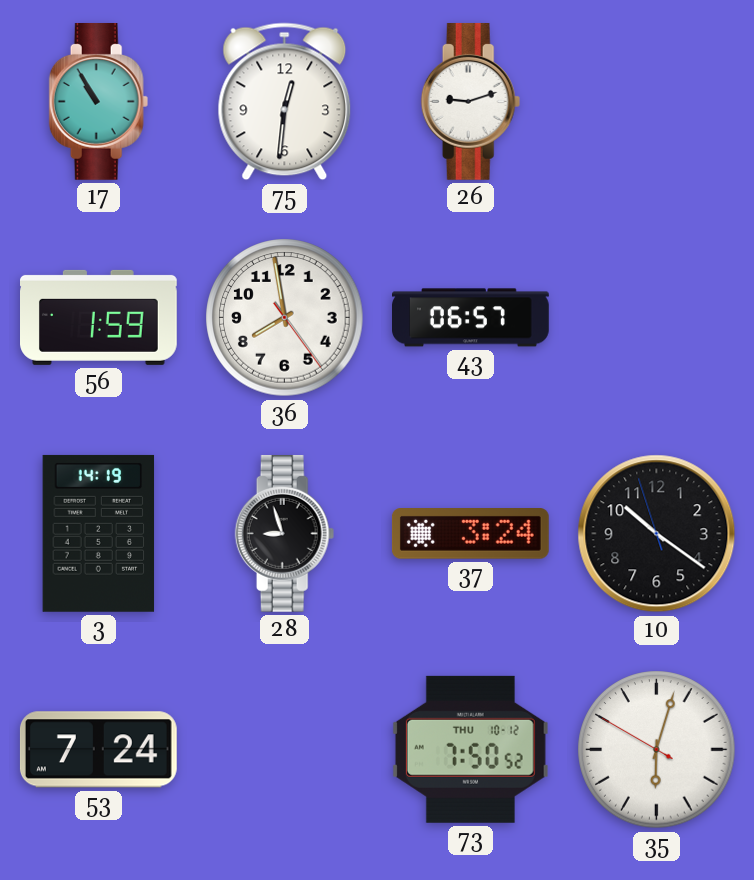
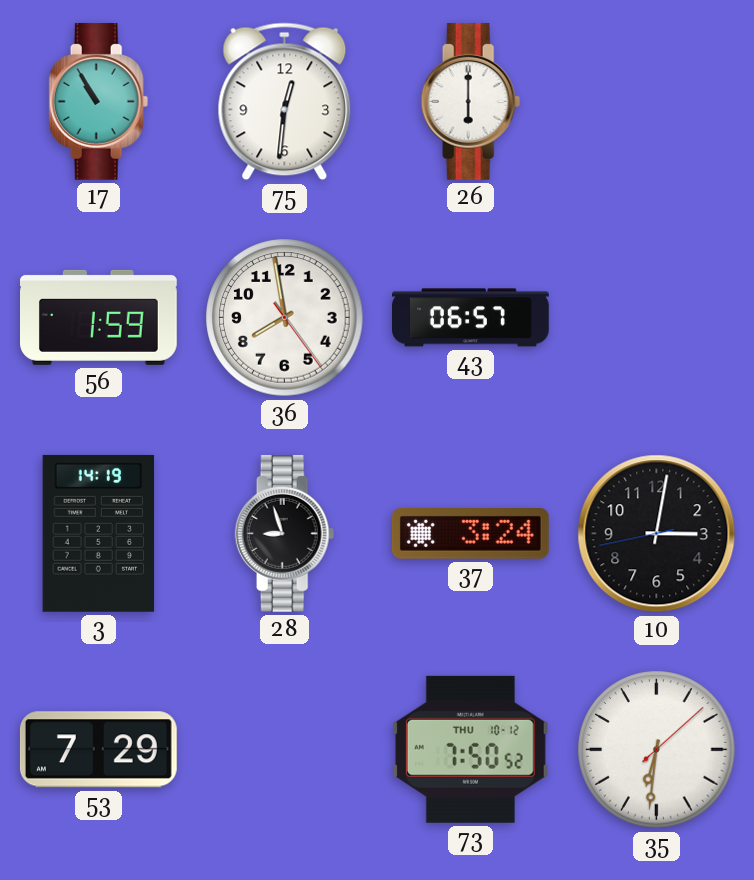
26: 9:12 -> 6:00 (471, 101)
10: 10:20 -> 3:01 (657, 534)
53: 7:24 -> 7:29 (98, 750)
35: 6:02 -> 6:31 (657, 750)
